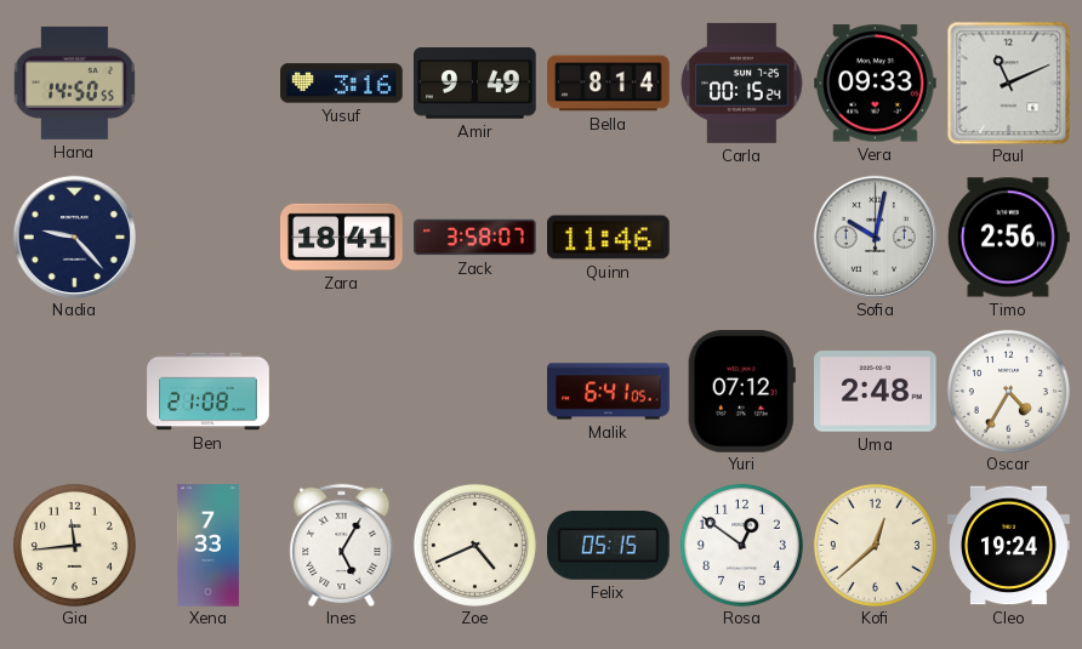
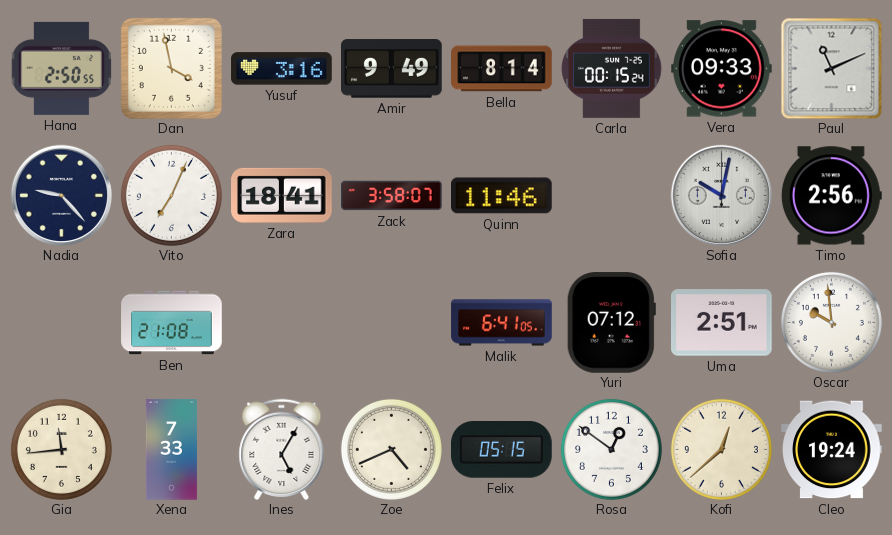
Hana: 14:50 -> 2:50 (61, 68)
Dan: none -> 3:58 (171, 68)
Vito: none -> 7:04 (171, 195)
Uma: 2:48 -> 2:51 (722, 323)
Oscar: 4:35 -> 9:59 (831, 322)
